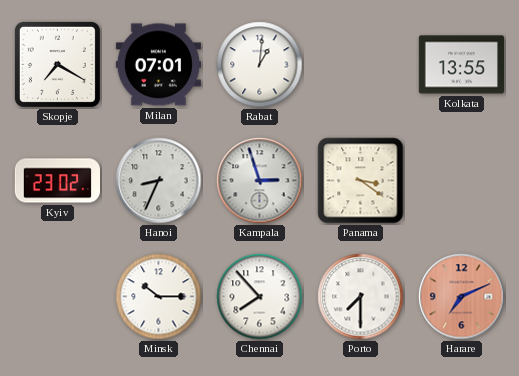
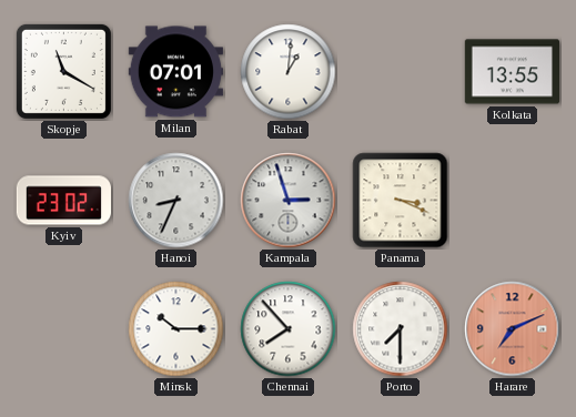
Skopje: 7:20 -> 11:20 (63, 71)
Panama: 3:21 -> 3:19 (401, 201)
